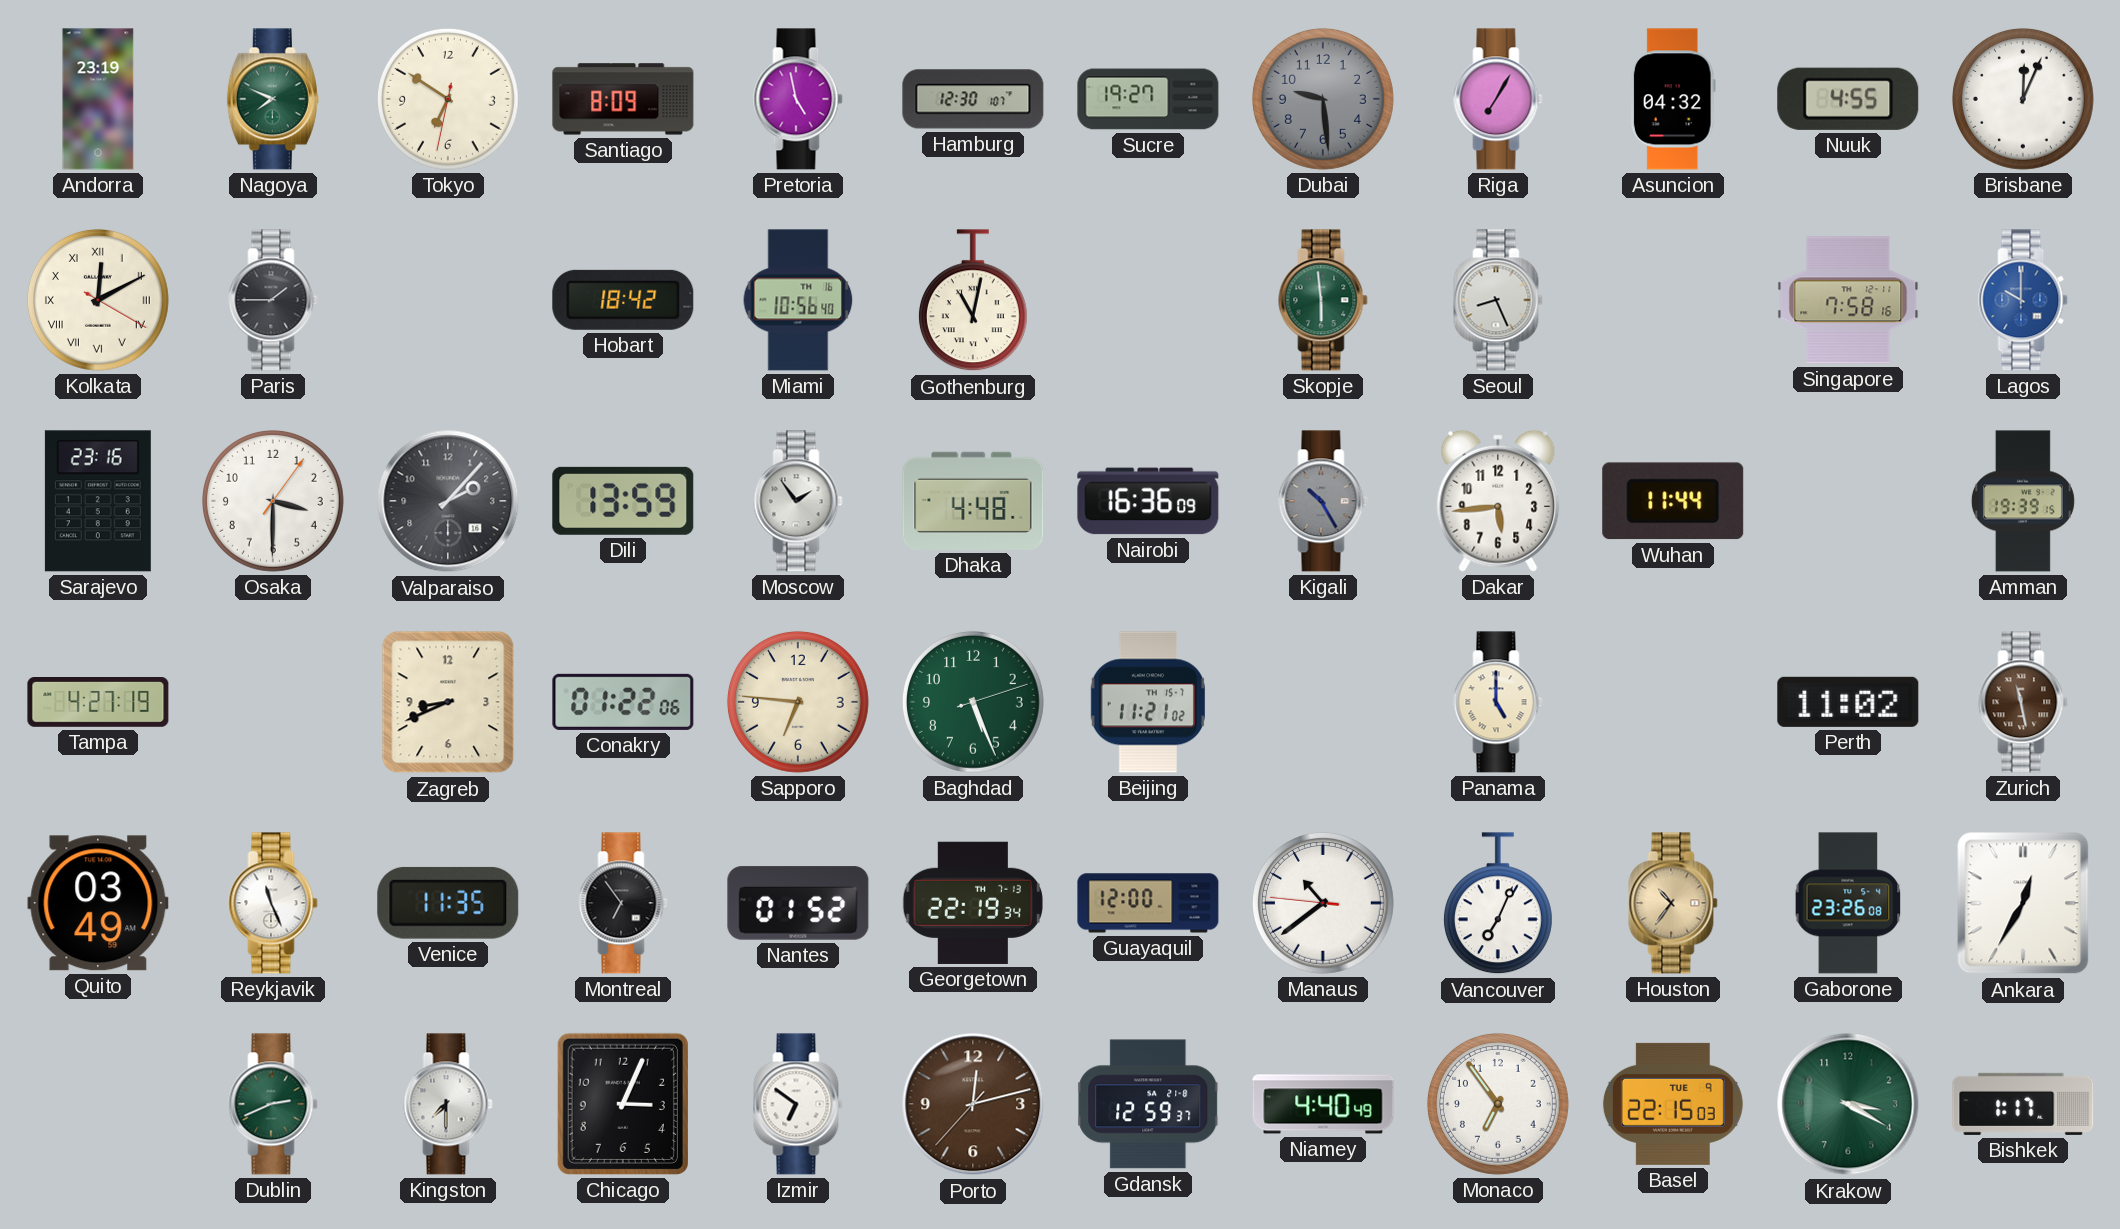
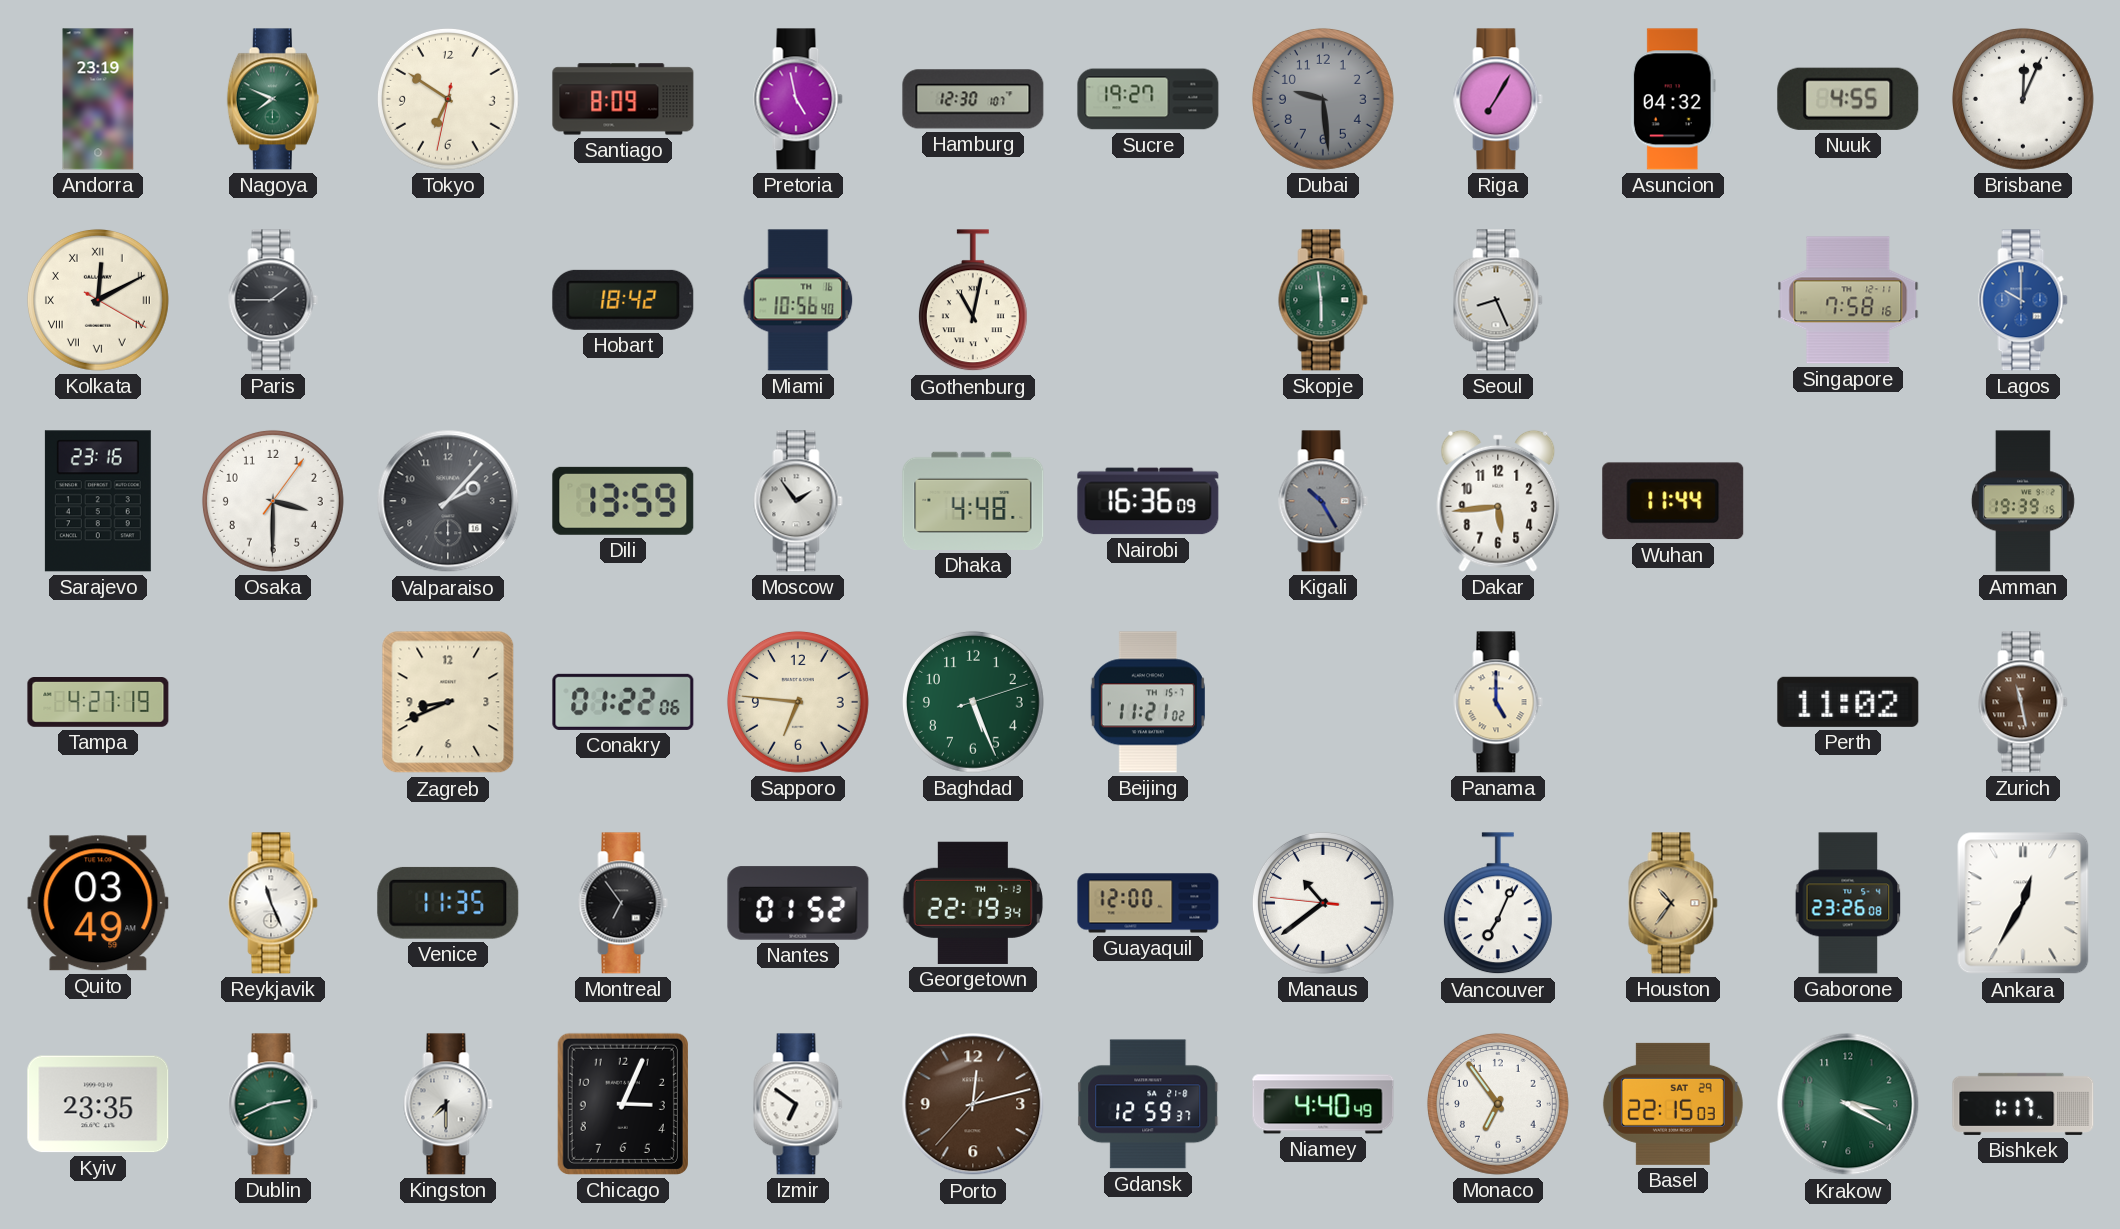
Kyiv: none -> 23:35 (98, 1104)
Basel date: TUE 9 -> SAT 29 (1673, 1104)
